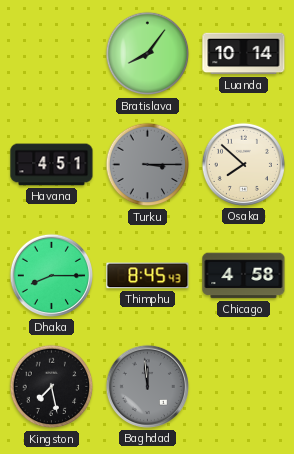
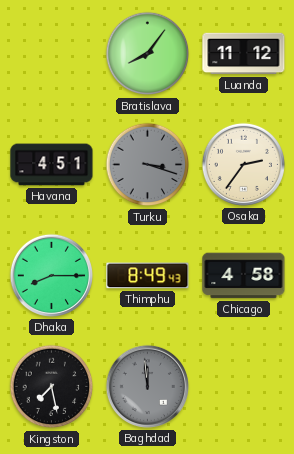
Luanda: 10:14 -> 11:12 (244, 54)
Turku: 3:15 -> 3:18 (148, 165)
Osaka: 7:52 -> 2:36 (243, 164)
Thimphu: 8:45 -> 8:49 (148, 276)
